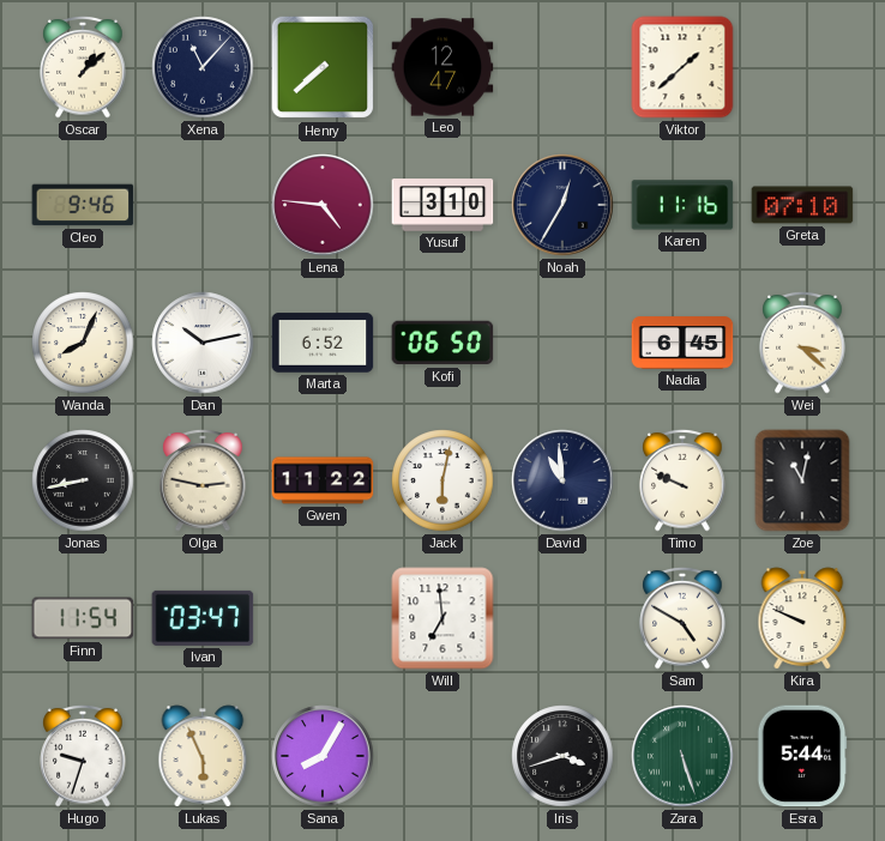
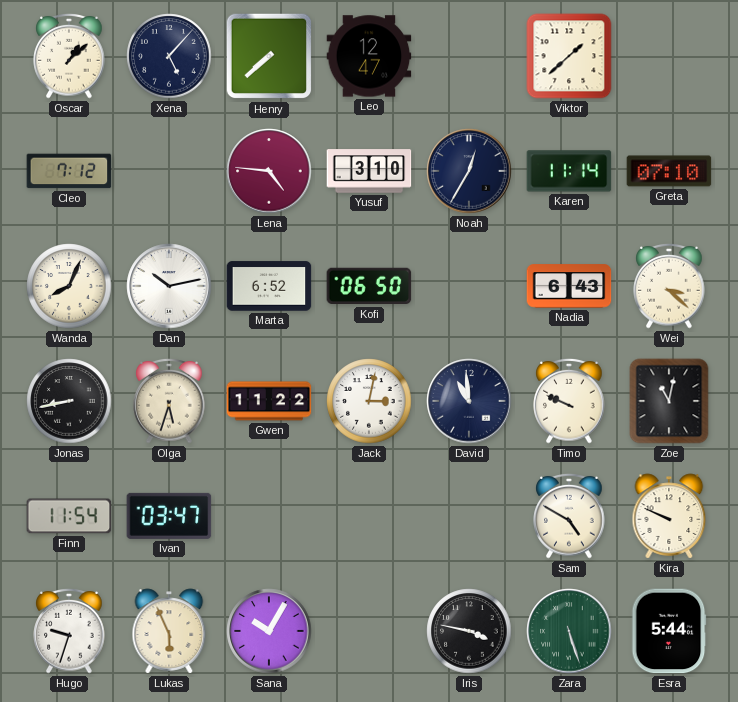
Xena: 11:07 -> 5:07 (169, 56)
Cleo: 9:46 -> 7:12 (69, 171)
Karen: 11:16 -> 11:14 (569, 171)
Nadia: 6:45 -> 6:43 (569, 286)
Olga: 2:47 -> 5:33 (169, 401)
Jack: 6:02 -> 3:02 (369, 401)
Will: 6:59 -> none (442, 618)
Sana: 8:05 -> 10:05 (269, 631)
Iris: 3:42 -> 3:47 (469, 631)
